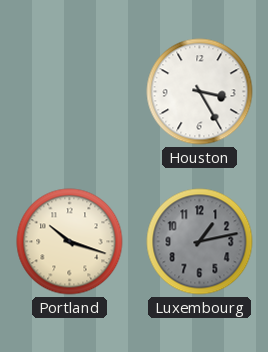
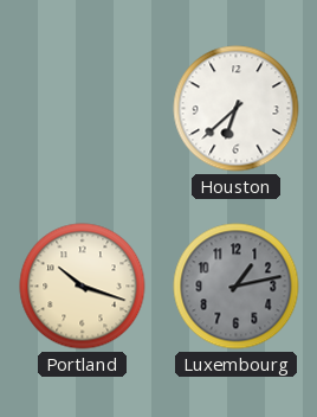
Houston: 3:25 -> 6:38 (237, 109)
